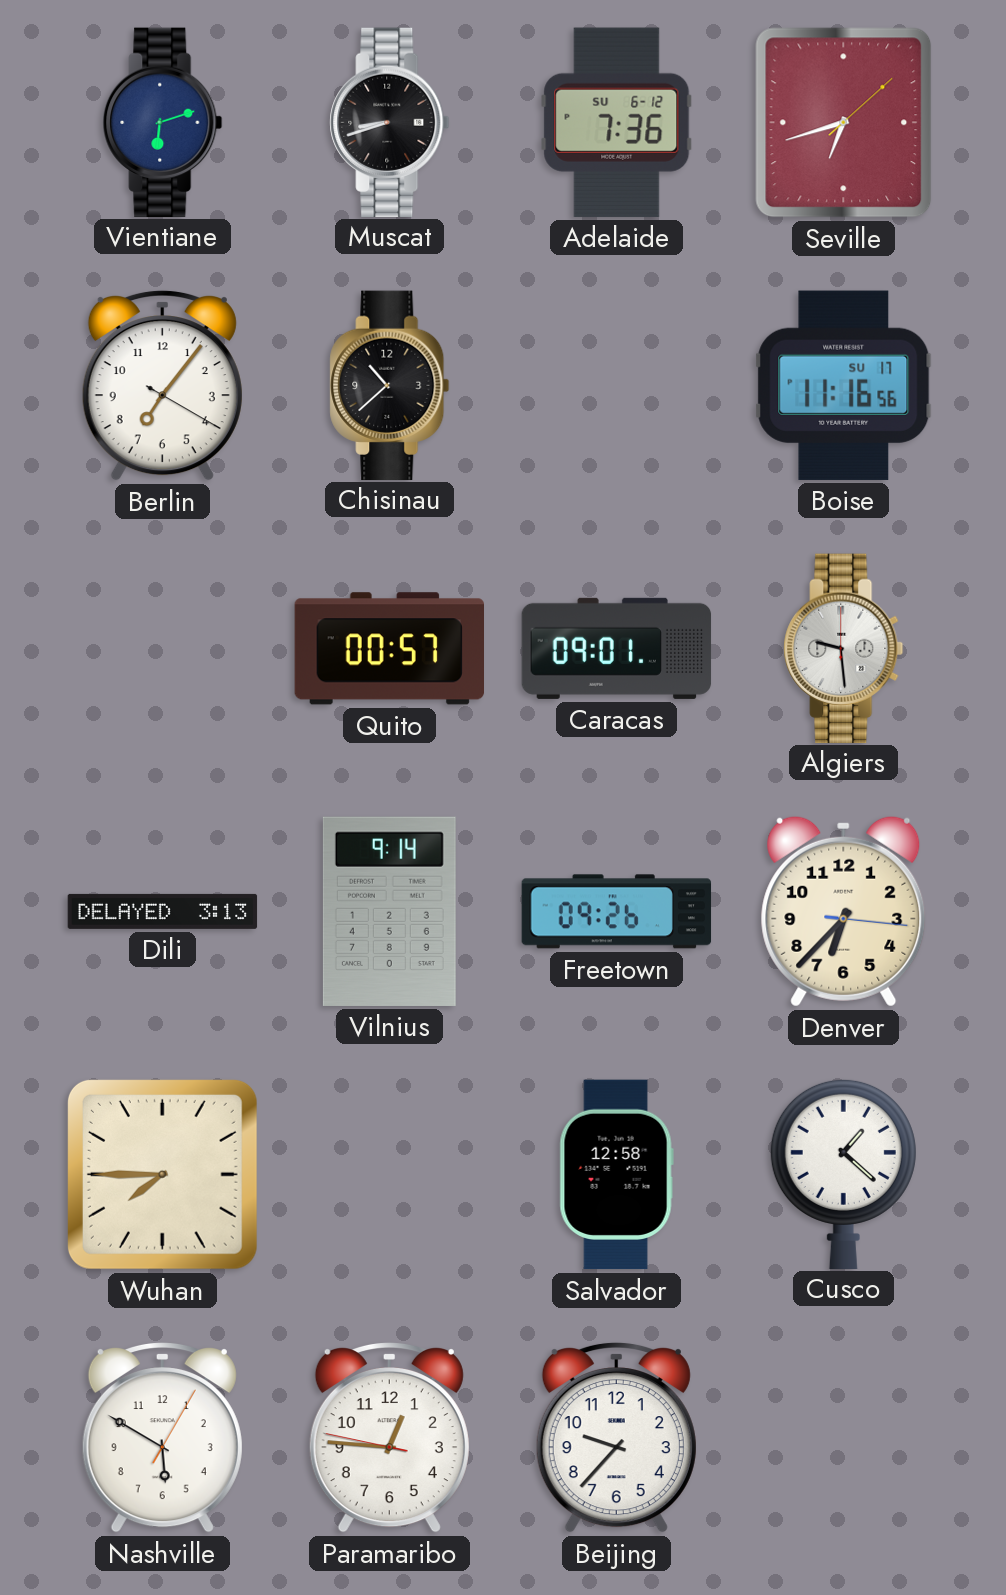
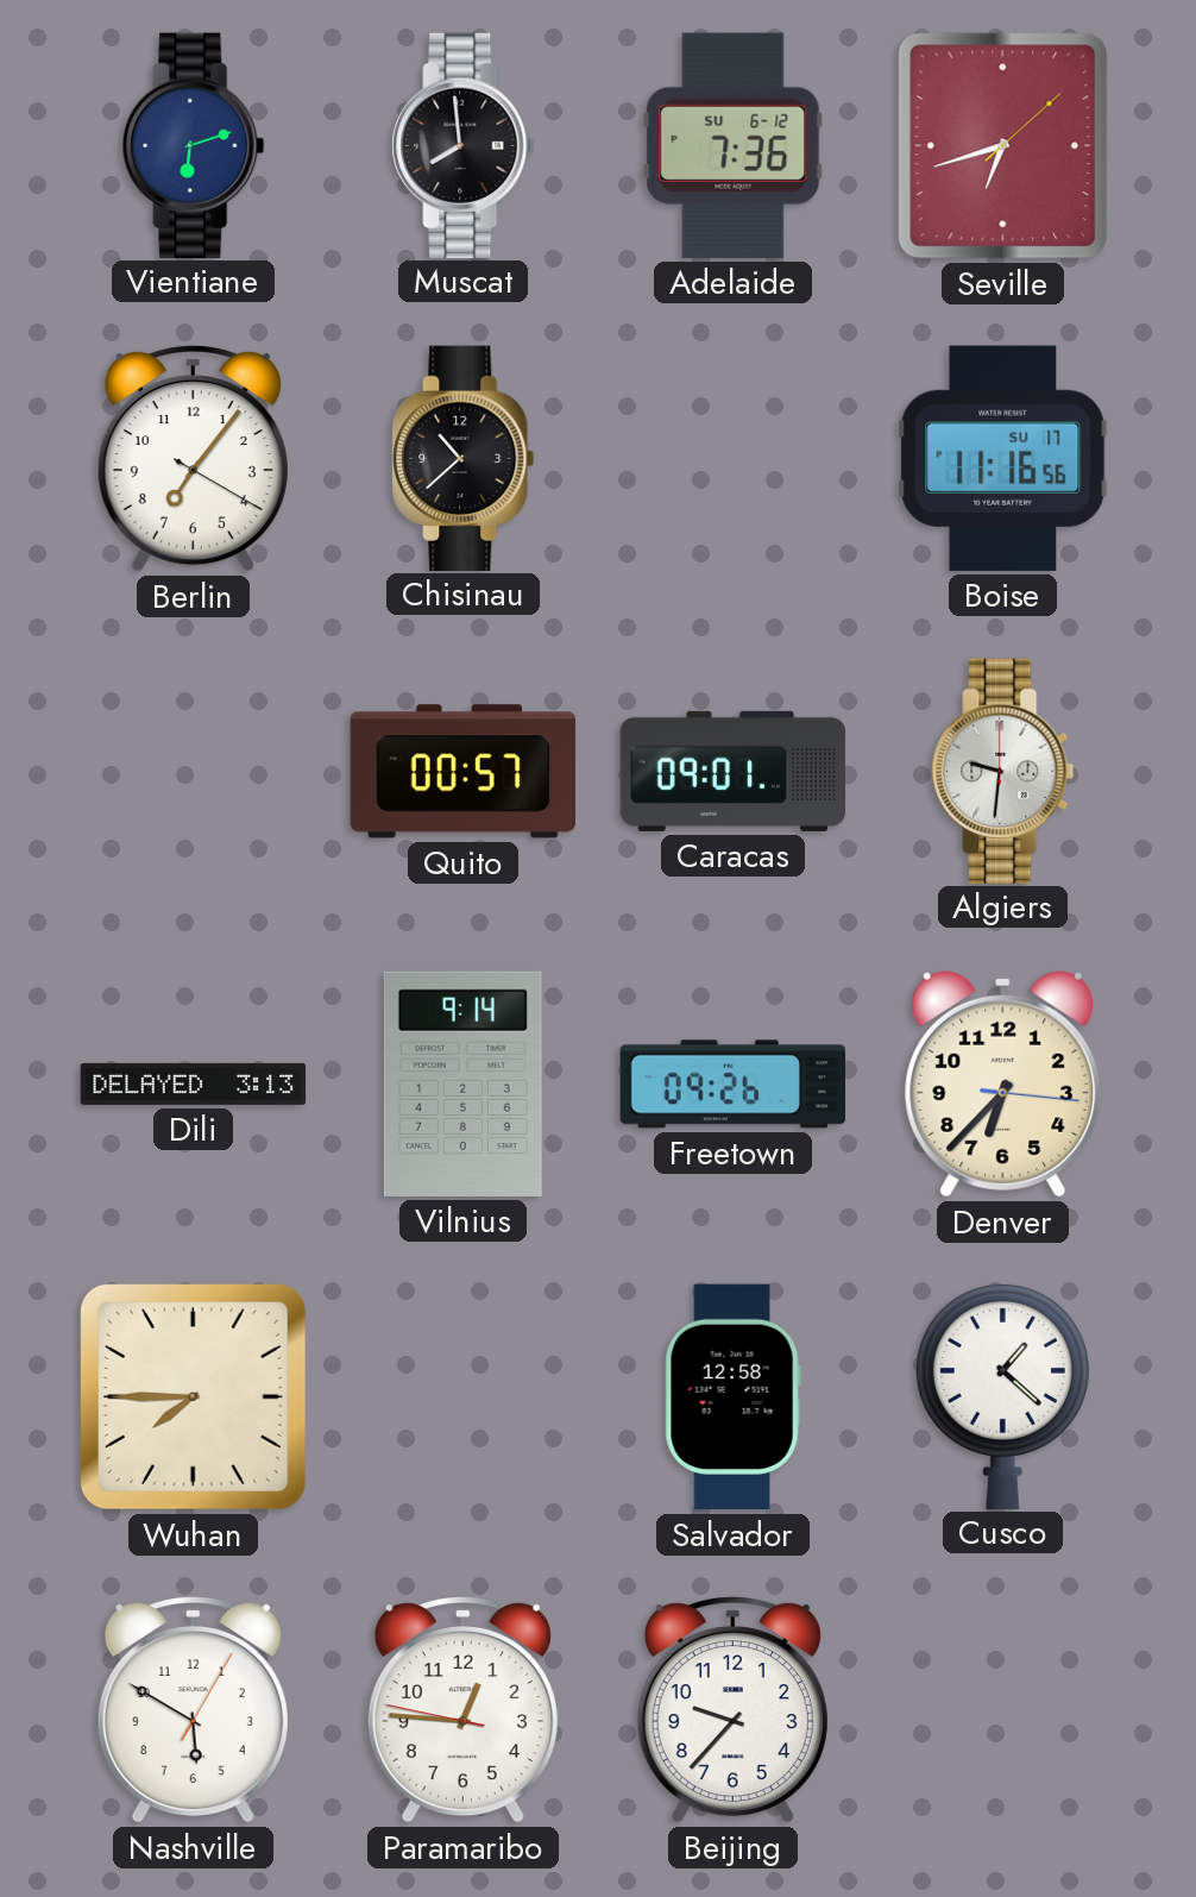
Muscat: 8:42 -> 7:59 (464, 145)
Algiers: 9:29 -> 9:31 (1003, 771)
